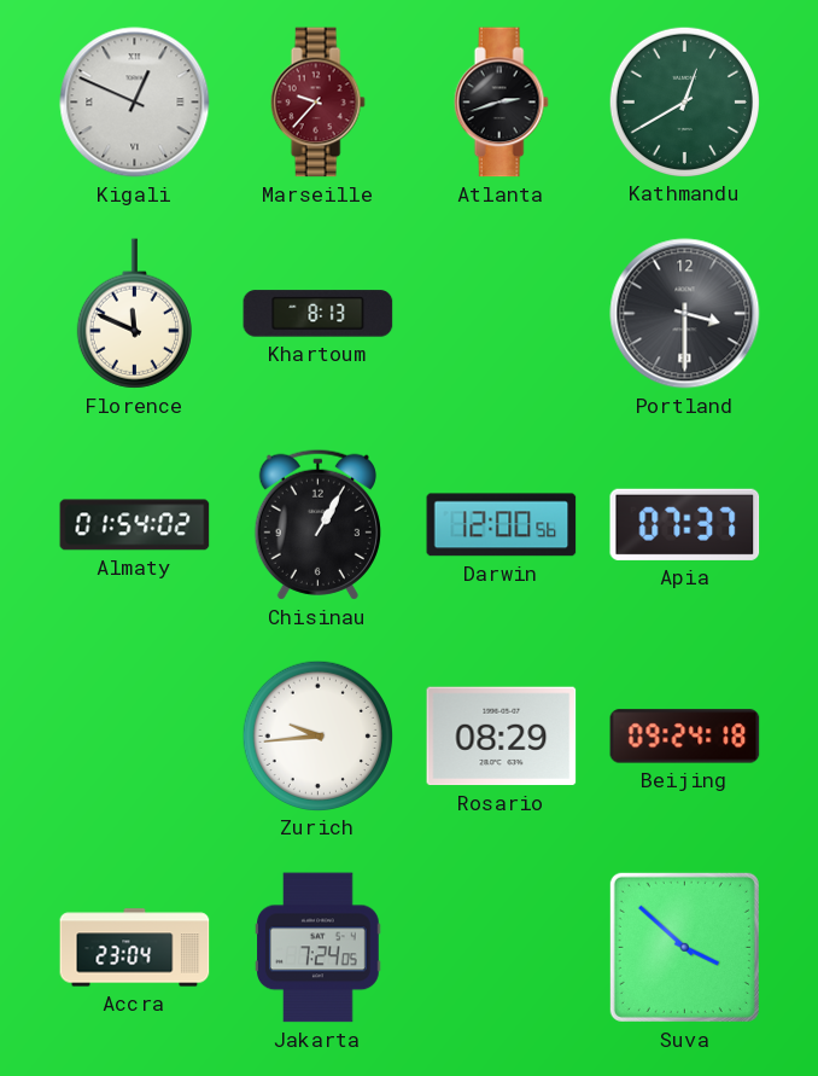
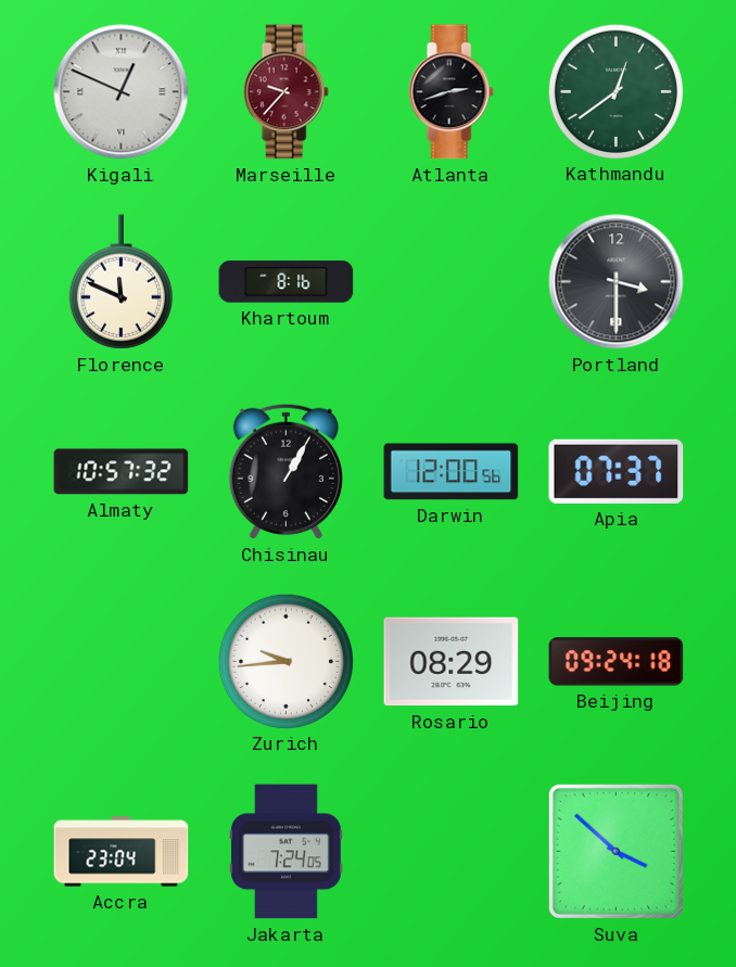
Kathmandu: 12:40 -> 12:39 (616, 91)
Khartoum: 8:13 -> 8:16 (287, 282)
Almaty: 01:54 -> 10:57 (122, 472)
